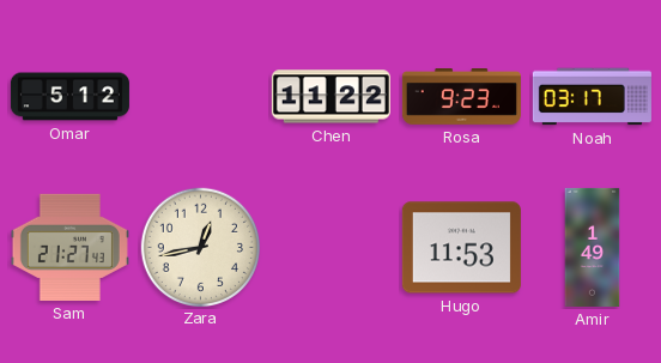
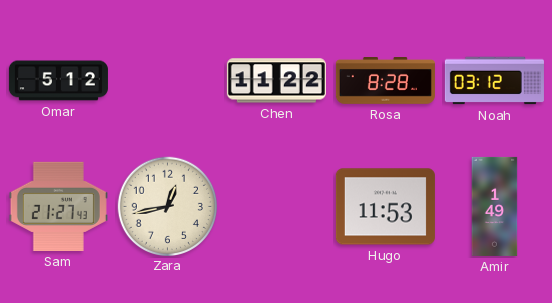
Rosa: 9:23 -> 8:28 (385, 81)
Noah: 03:17 -> 03:12 (494, 81)
